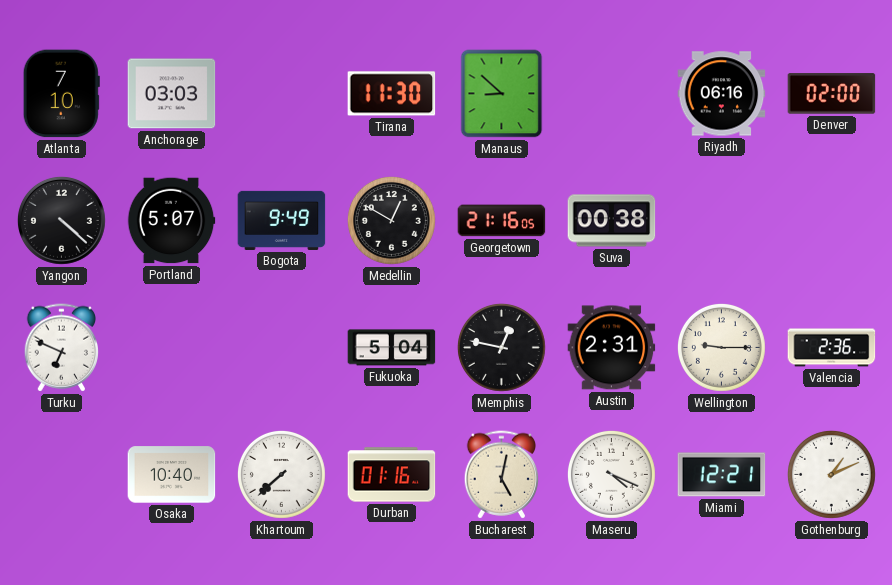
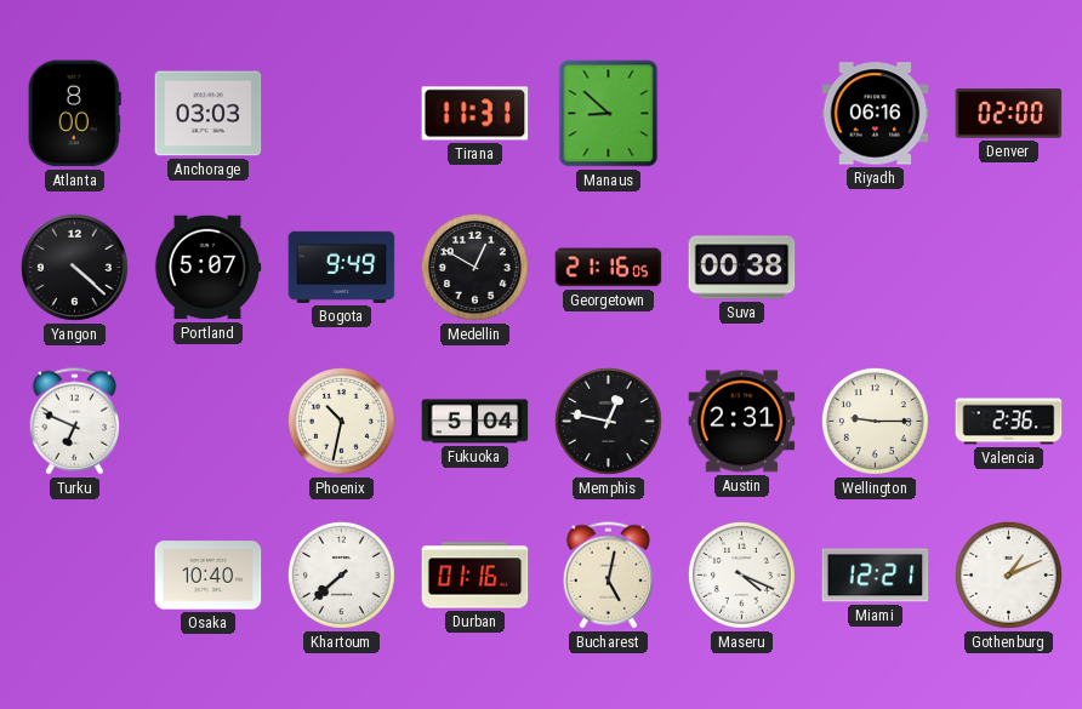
Atlanta: 7:10 -> 8:00 (74, 114)
Tirana: 11:30 -> 11:31 (475, 114)
Phoenix: none -> 10:32 (341, 421)
